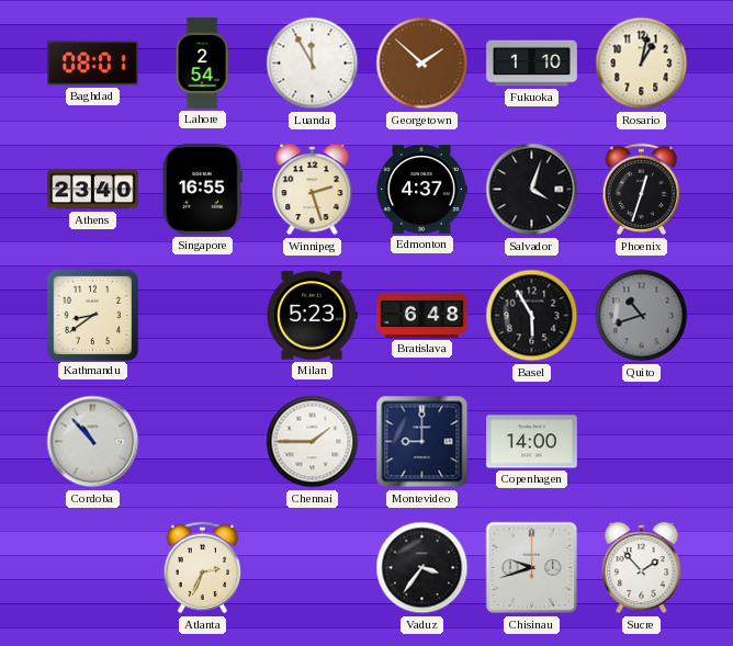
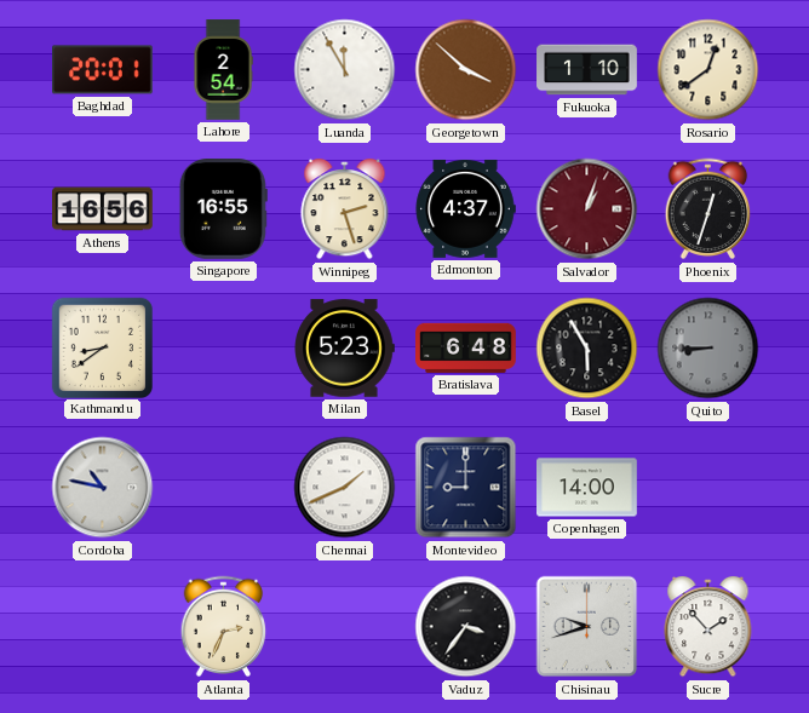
Baghdad: 08:01 -> 20:01 (103, 70)
Georgetown: 1:52 -> 3:52 (466, 70)
Rosario: 1:02 -> 12:39 (708, 70)
Athens: 23:40 -> 16:56 (103, 209)
Salvador: 4:03 -> 1:03 (587, 209)
Salvador dial: black -> burgundy (587, 209)
Quito: 10:42 -> 8:45 (708, 349)
Cordoba: 10:53 -> 10:47 (103, 488)
Chennai: 1:45 -> 1:41 (345, 488)
